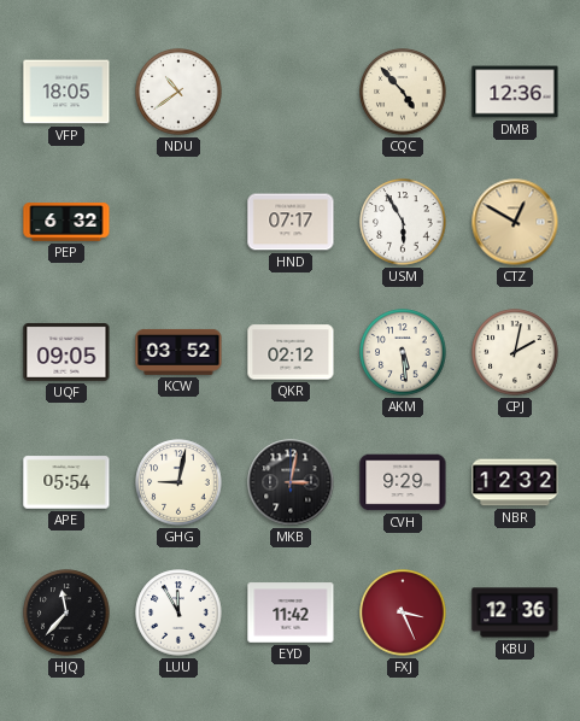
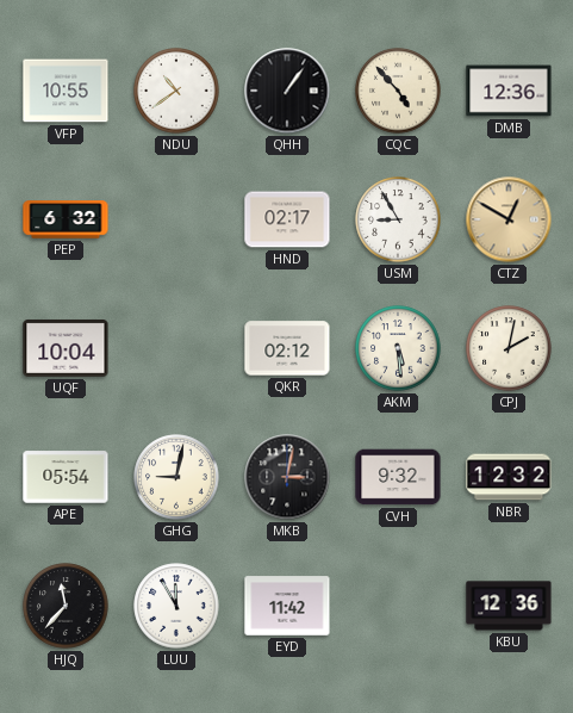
VFP: 18:05 -> 10:55 (66, 91)
QHH: none -> 1:06 (287, 91)
HND: 07:17 -> 02:17 (287, 219)
USM: 5:55 -> 8:55 (398, 219)
UQF: 09:05 -> 10:04 (66, 348)
KCW: 03:52 -> none (178, 352)
CVH: 9:29 -> 9:32 (398, 477)
FXJ: 3:26 -> none (403, 612)
